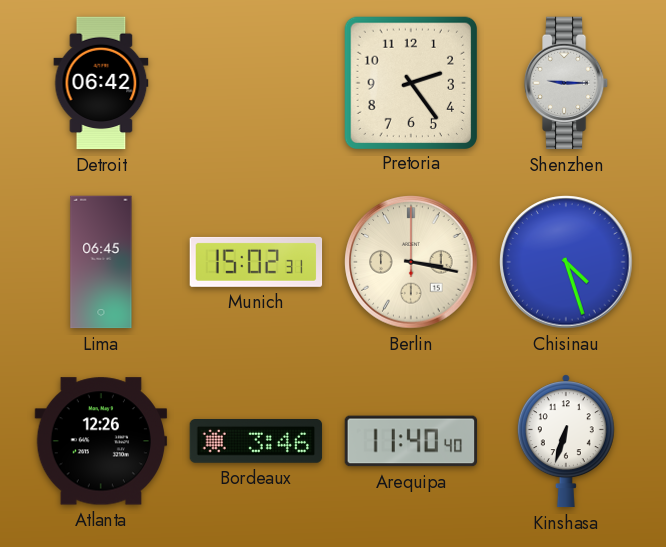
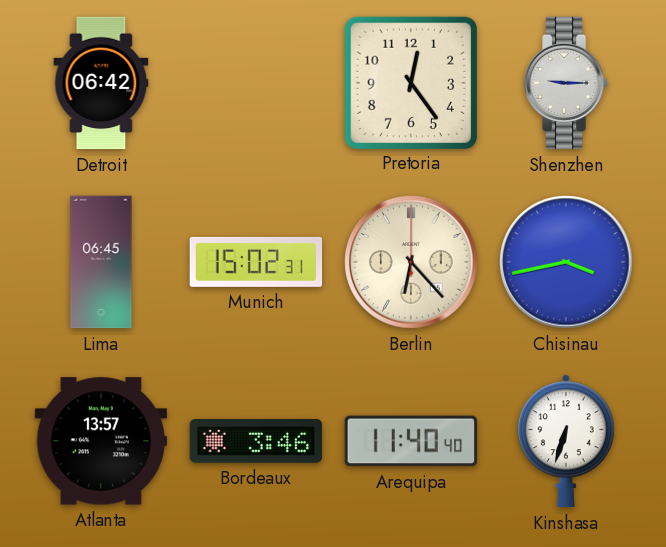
Pretoria: 2:24 -> 12:24 (410, 82)
Berlin: 3:17 -> 6:23 (411, 262)
Chisinau: 4:27 -> 3:43 (566, 262)
Atlanta: 12:26 -> 13:57 (101, 441)
